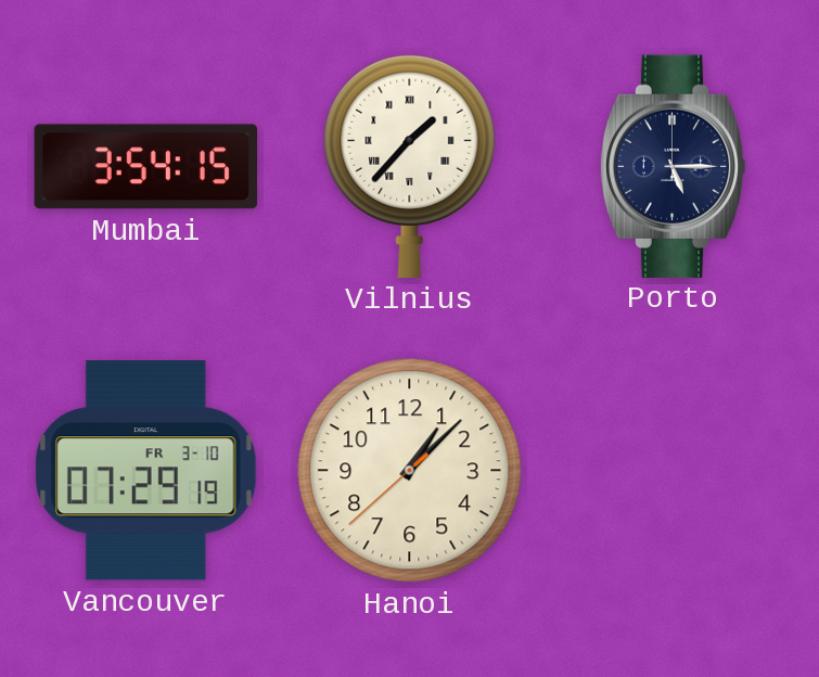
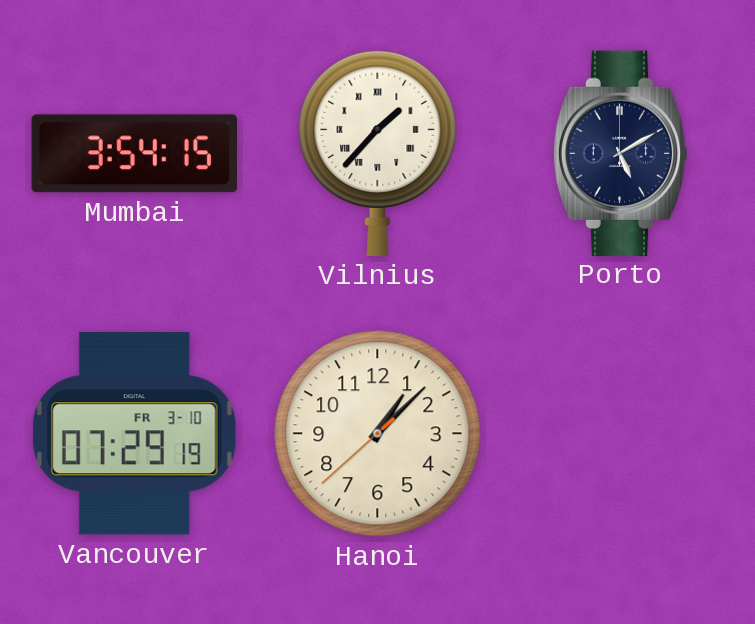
Porto: 5:15 -> 5:10 (620, 153)
